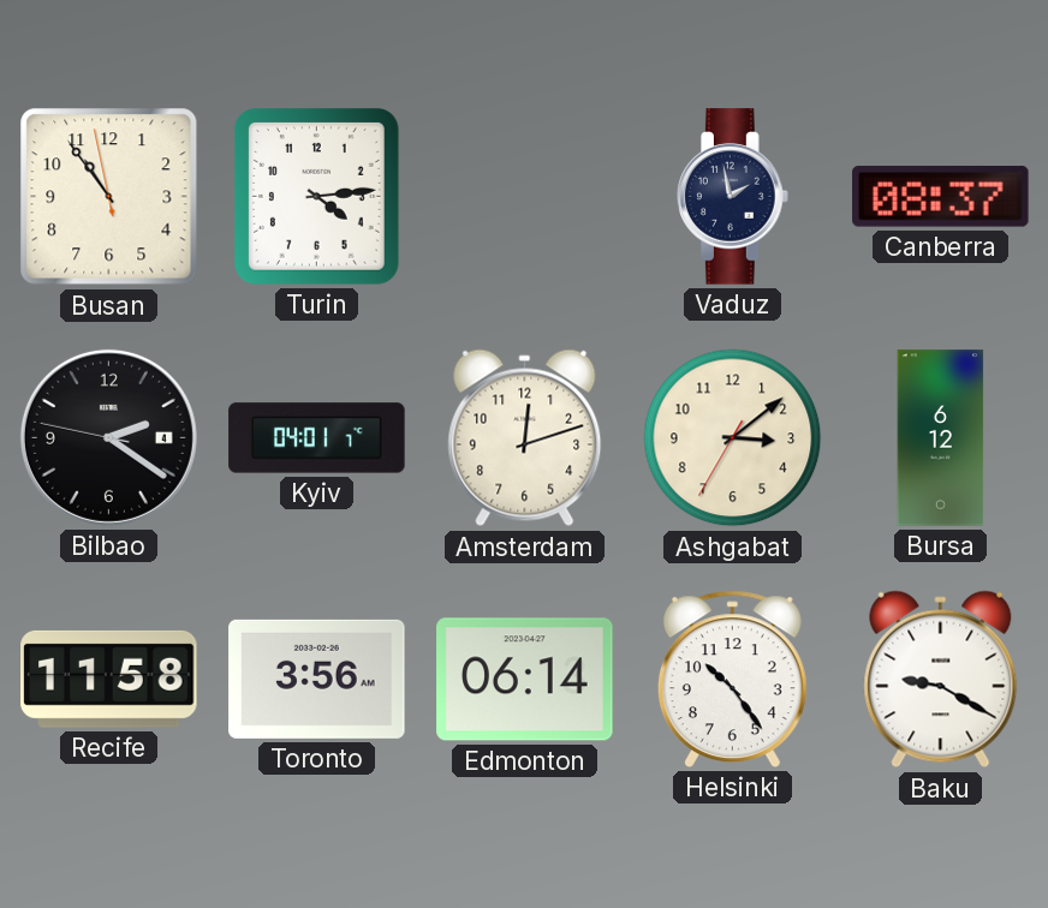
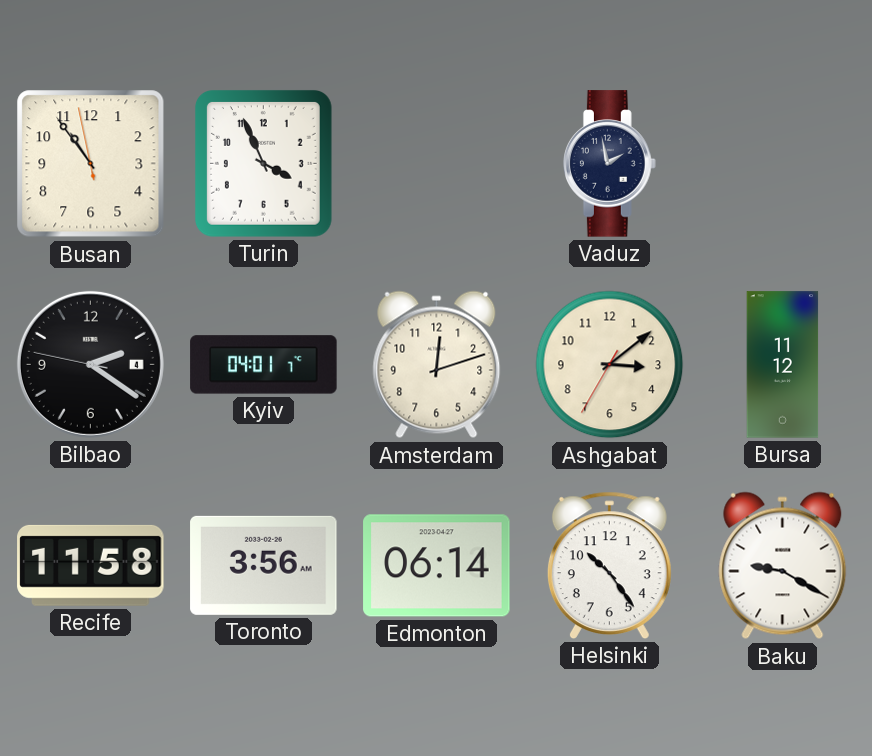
Turin: 4:14 -> 3:56 (263, 163)
Canberra: 08:37 -> none (941, 197)
Bursa: 6:12 -> 11:12 (783, 365)
